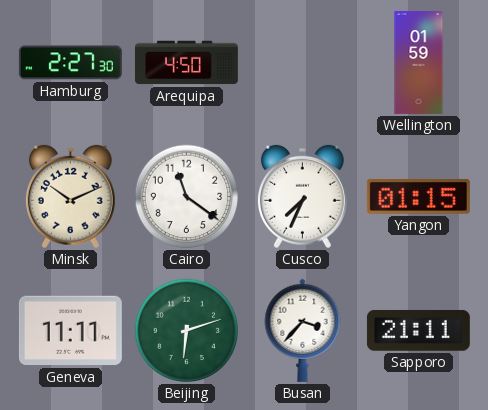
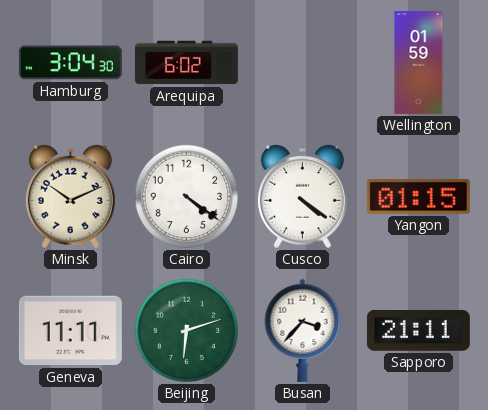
Hamburg: 2:27 -> 3:04 (70, 63)
Arequipa: 4:50 -> 6:02 (186, 63)
Cairo: 11:21 -> 4:21 (187, 197)
Cusco: 7:34 -> 4:21 (302, 197)
